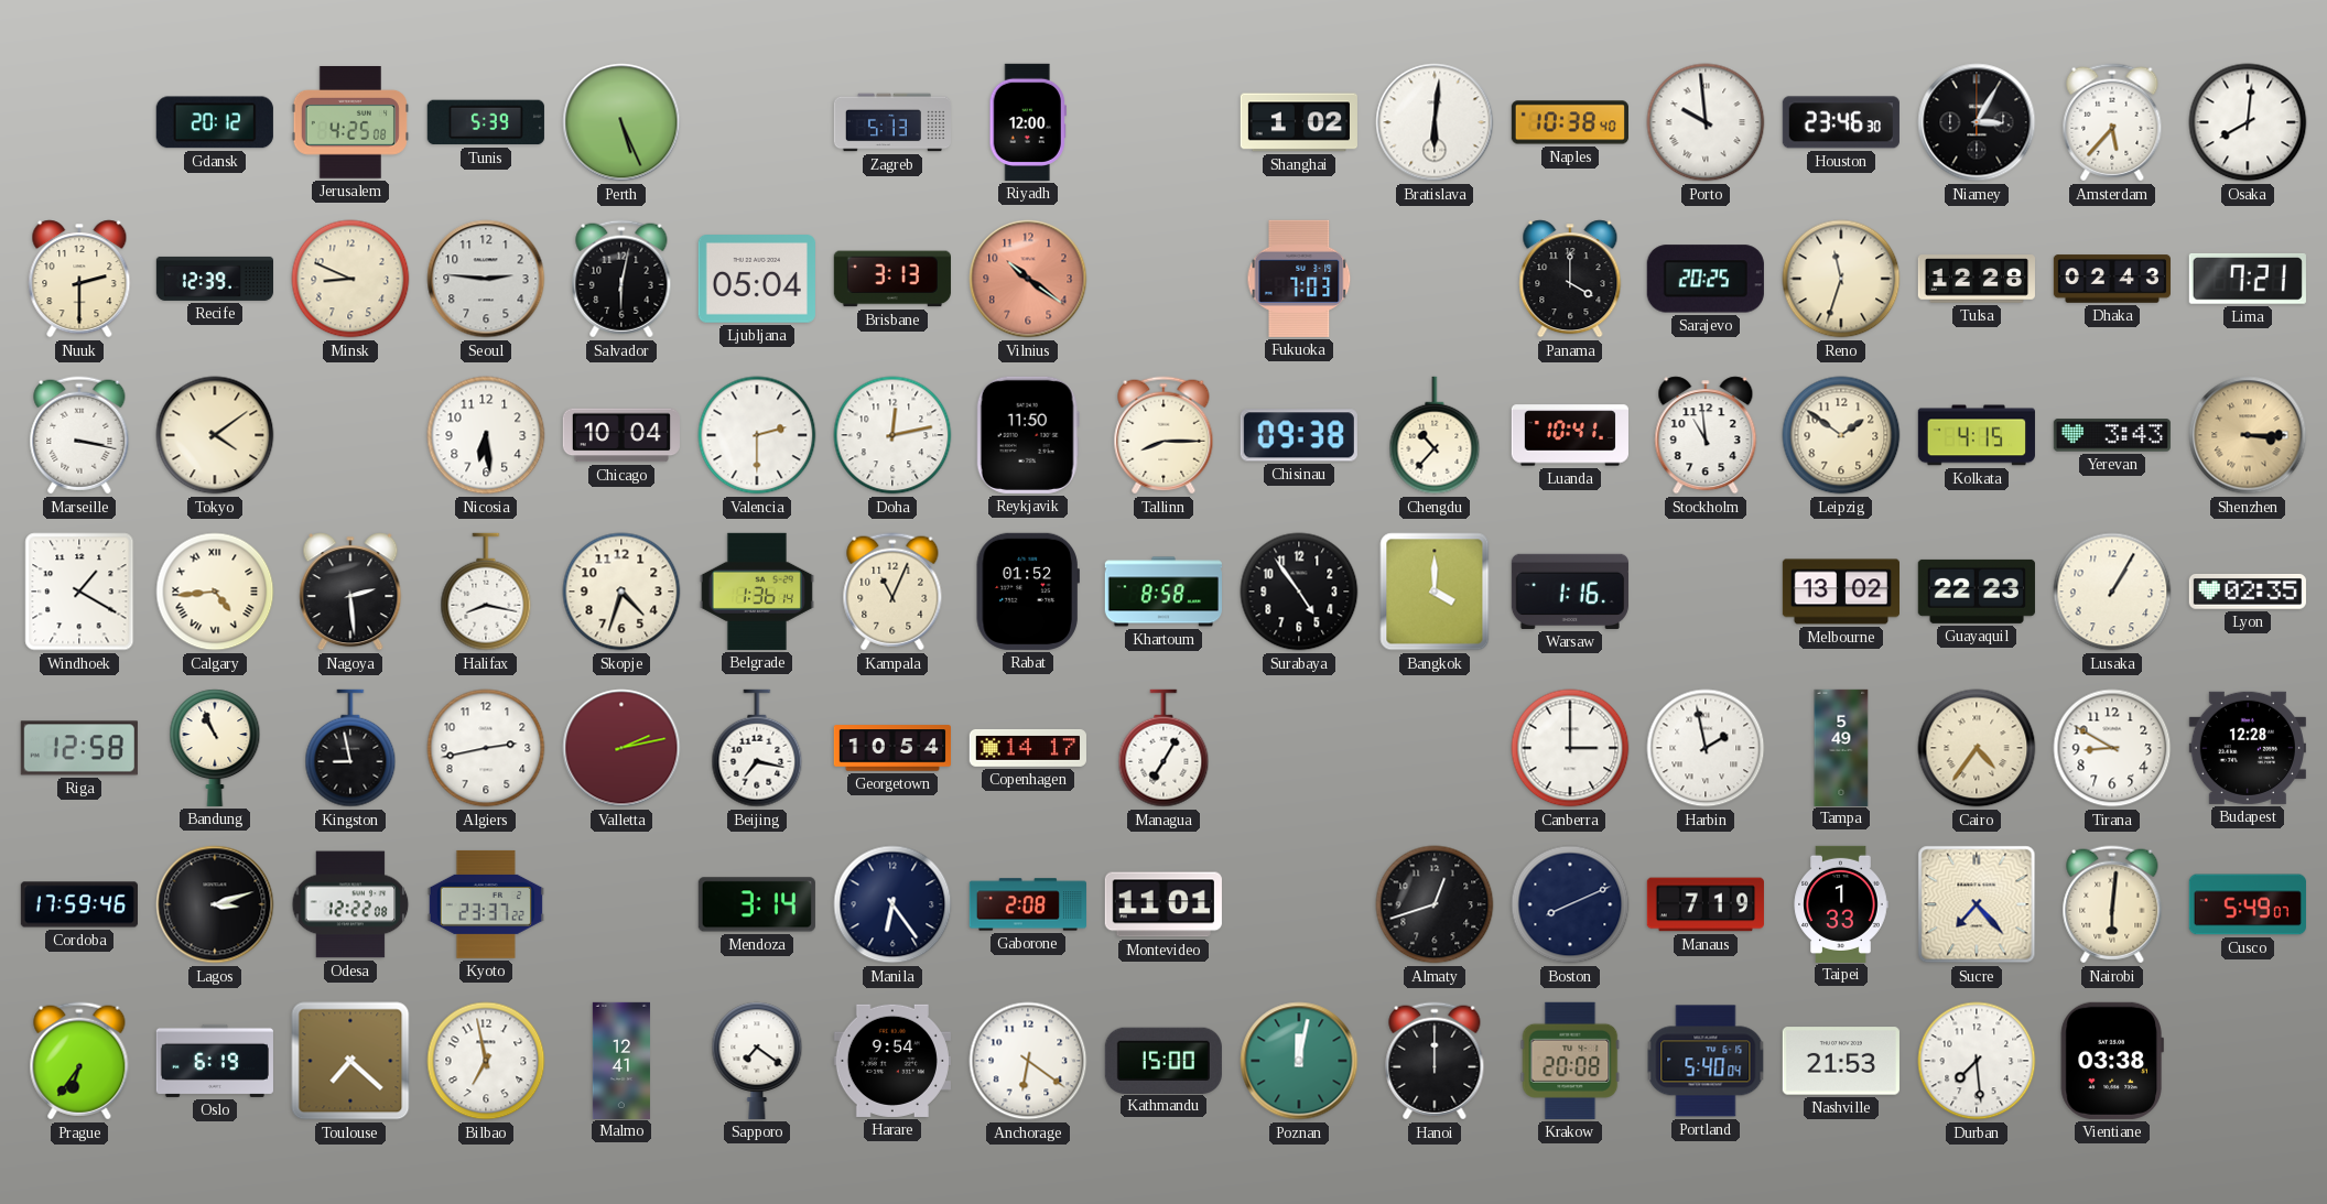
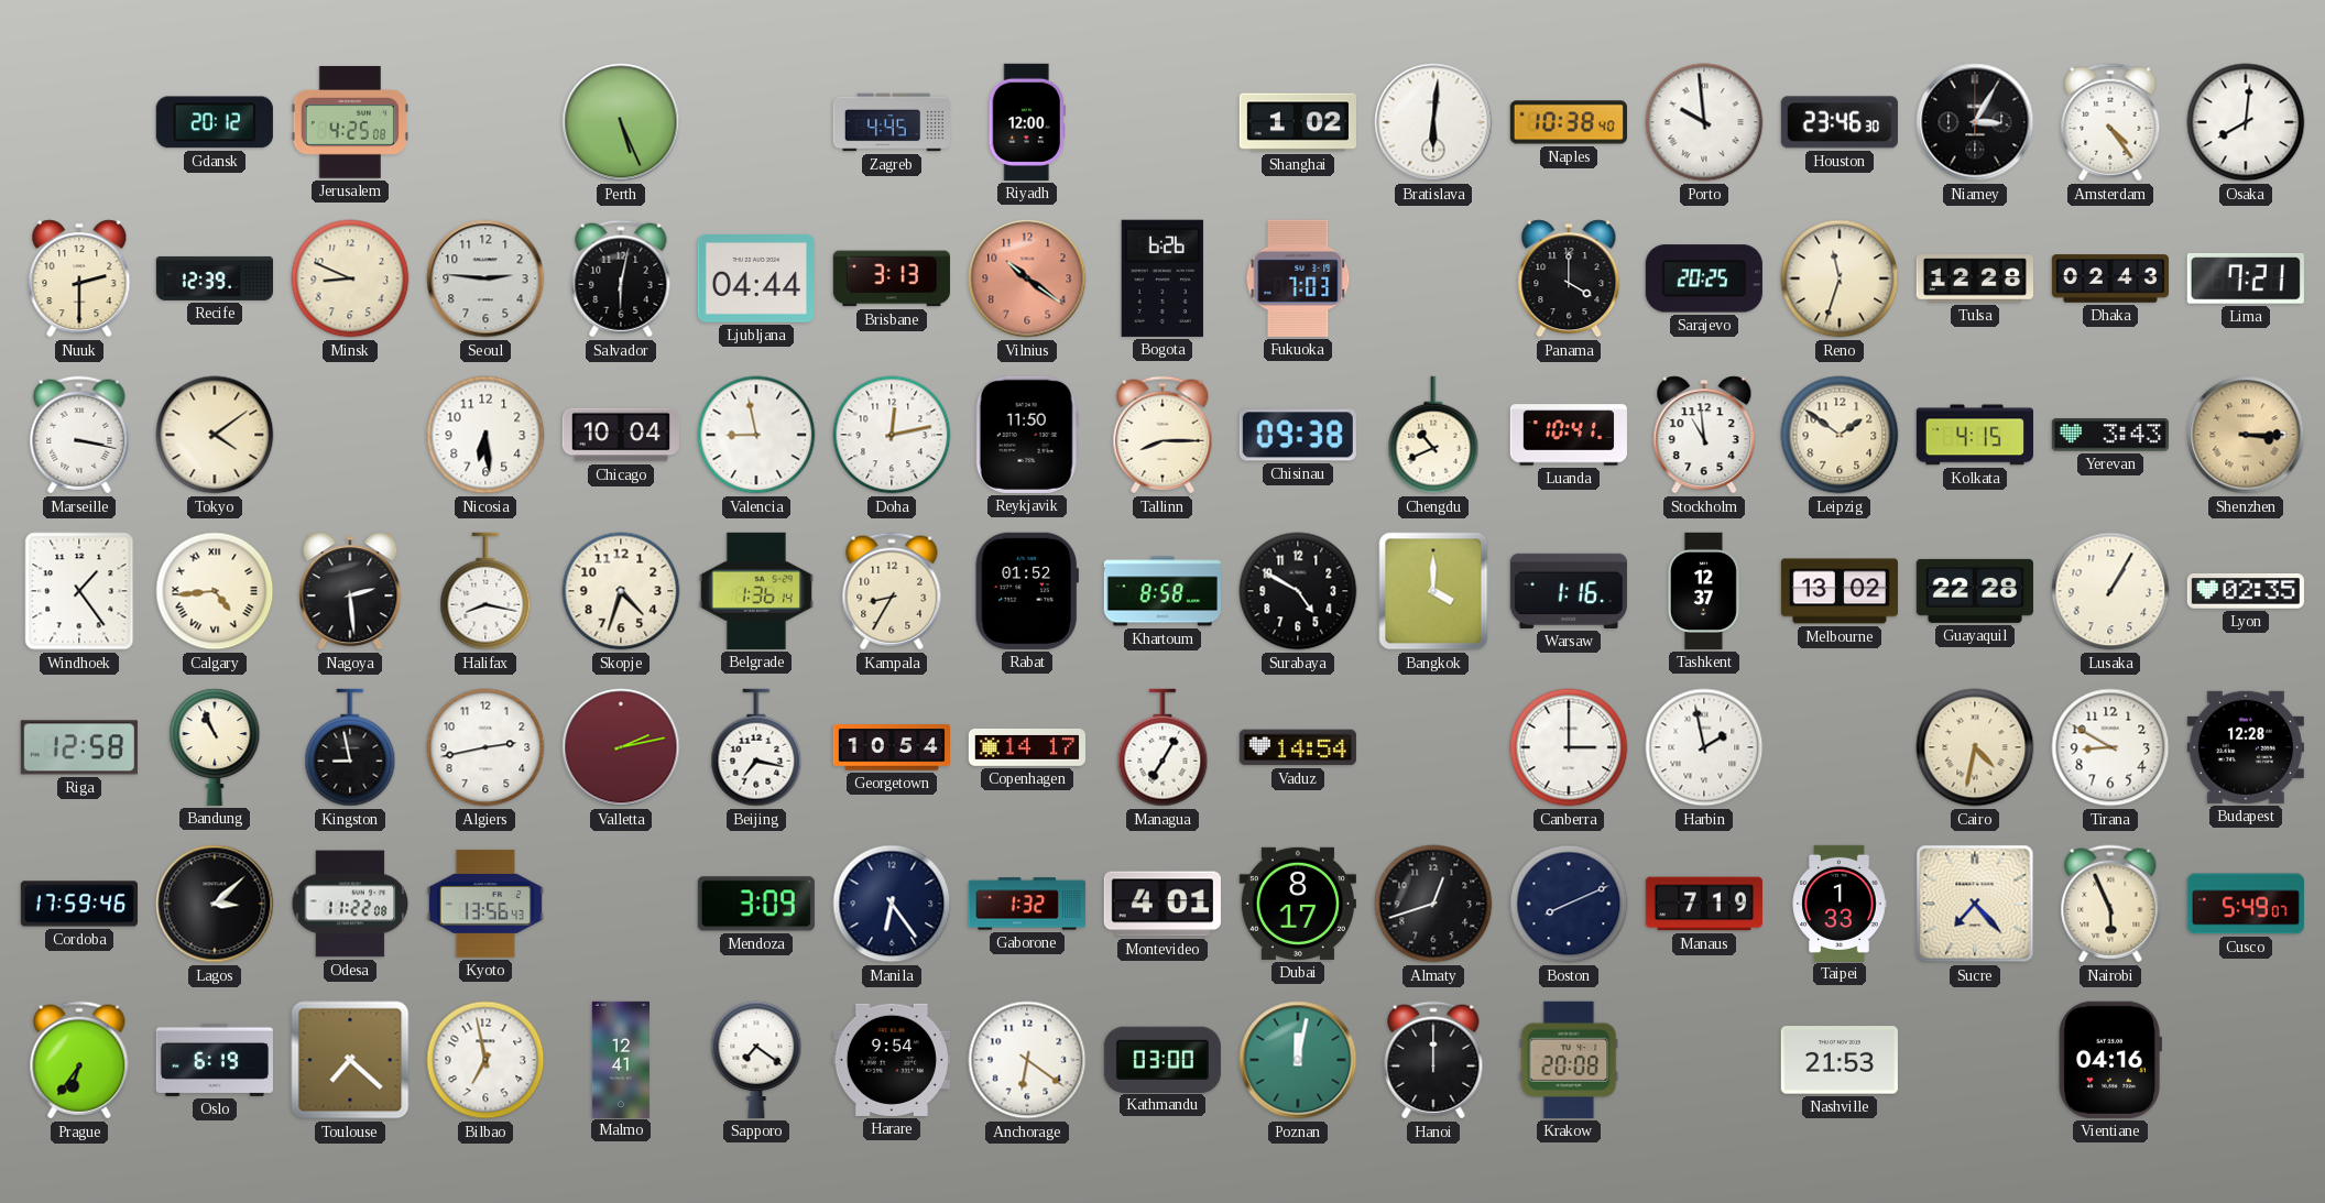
Tunis: 5:39 -> none (486, 122)
Zagreb: 5:13 -> 4:45 (891, 122)
Amsterdam: 5:37 -> 4:24 (2110, 122)
Ljubljana: 05:04 -> 04:44 (756, 280)
Bogota: none -> 6:26 (1162, 278)
Valencia: 2:30 -> 8:58 (756, 435)
Chengdu: 10:37 -> 10:41 (1433, 435)
Windhoek: 1:20 -> 1:24 (79, 591)
Kampala: 11:04 -> 8:35 (892, 591)
Surabaya: 4:54 -> 4:50 (1298, 591)
Tashkent: none -> 12:37 (1704, 591)
Guayaquil: 22:23 -> 22:28 (1975, 591)
Vaduz: none -> 14:54 (1298, 747)
Tampa: 5:49 -> none (1841, 747)
Cairo: 4:36 -> 4:32 (1975, 747)
Lagos: 3:12 -> 3:08 (215, 904)
Odesa: 12:22 -> 11:22 (350, 904)
Kyoto: 23:37 -> 13:56 (485, 904)
Mendoza: 3:14 -> 3:09 (756, 904)
Gaborone: 2:08 -> 1:32 (1027, 904)
Montevideo: 11:01 -> 4:01 (1162, 904)
Dubai: none -> 8:17 (1298, 904)
Nairobi: 6:01 -> 5:56 (2110, 904)
Kathmandu: 15:00 -> 03:00 (1162, 1059)
Portland: 5:40 -> none (1706, 1061)
Durban: 7:29 -> none (1977, 1061)
Vientiane: 03:38 -> 04:16 (2110, 1060)
